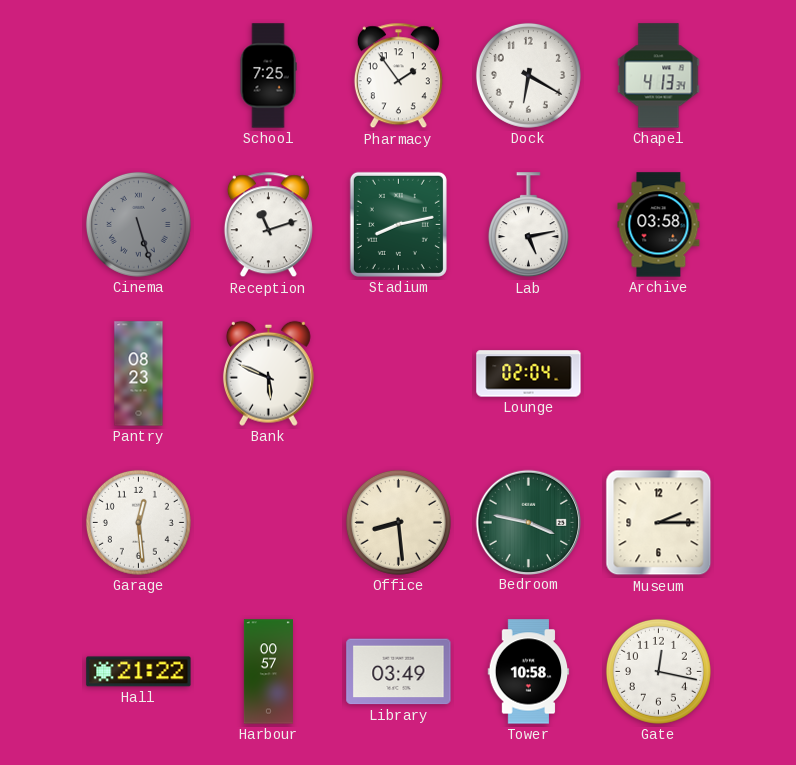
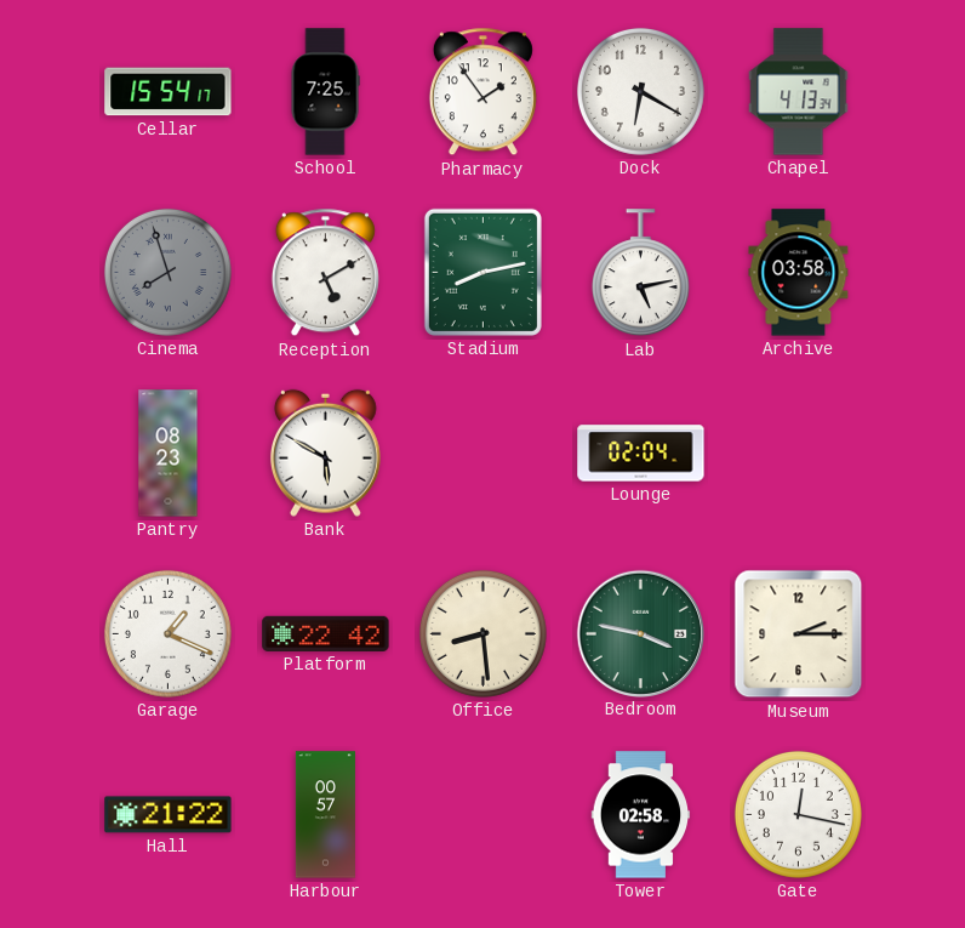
Cellar: none -> 15:54 (169, 92)
Cinema: 5:27 -> 7:57 (167, 272)
Reception: 11:12 -> 5:10 (325, 273)
Bank: 5:49 -> 5:50 (325, 452)
Garage: 12:29 -> 1:19 (167, 633)
Platform: none -> 22:42 (326, 633)
Library: 03:49 -> none (399, 672)
Tower: 10:58 -> 02:58 (641, 815)
